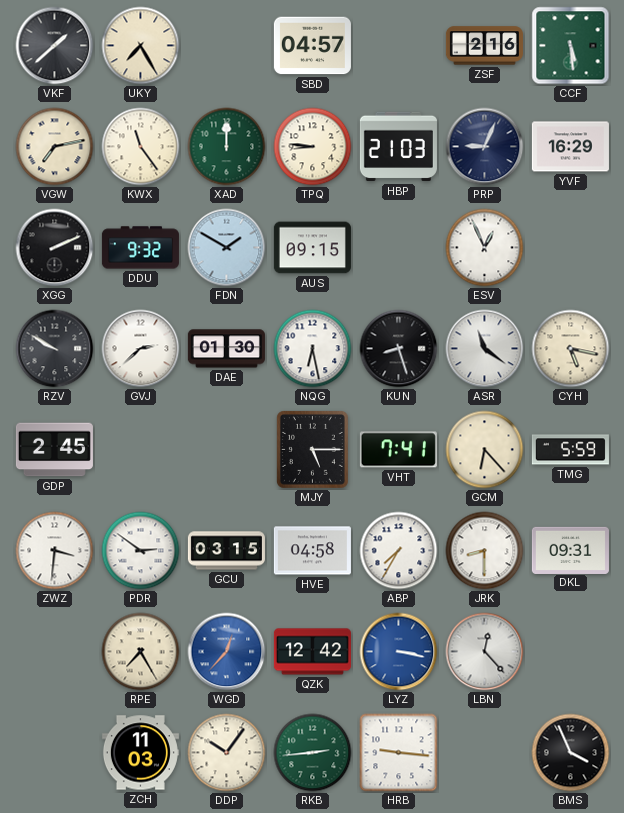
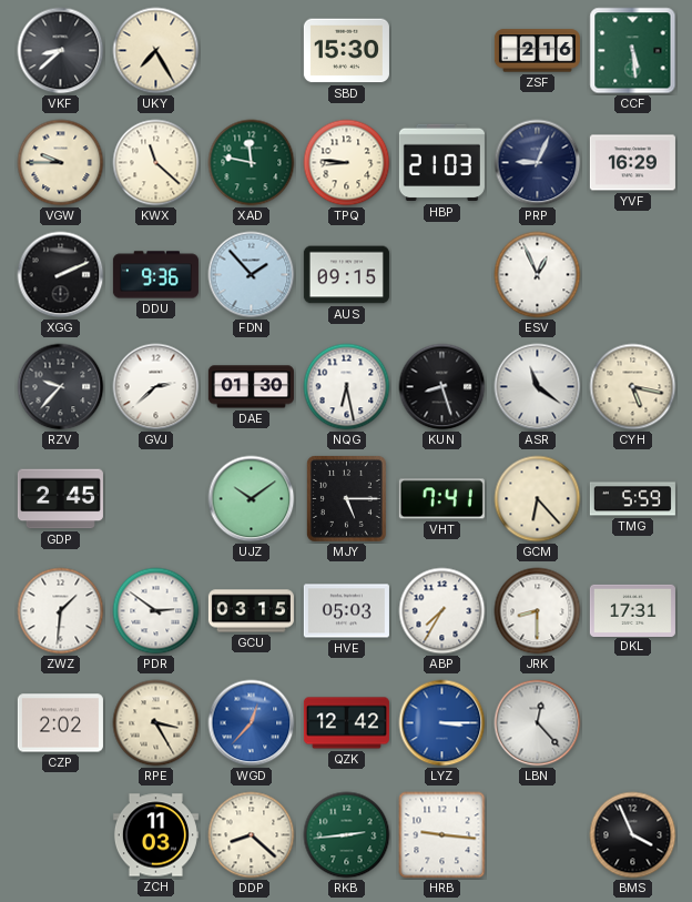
VKF: 1:38 -> 8:38 (61, 51)
SBD: 04:57 -> 15:30 (346, 51)
VGW: 7:13 -> 9:45 (61, 163)
KWX: 11:24 -> 11:22 (156, 163)
XAD: 12:00 -> 11:47 (252, 163)
DDU: 9:32 -> 9:36 (155, 275)
FDN: 1:50 -> 1:53 (252, 275)
RZV: 9:50 -> 9:37 (61, 387)
UJZ: none -> 10:09 (252, 499)
ZWZ: 3:31 -> 1:31 (61, 611)
HVE: 04:58 -> 05:03 (346, 611)
DKL: 09:31 -> 17:31 (632, 610)
CZP: none -> 2:02 (60, 723)
RPE: 7:25 -> 3:25 (156, 723)
LYZ: 3:17 -> 3:15 (442, 723)
DDP: 10:06 -> 8:22 (252, 835)
